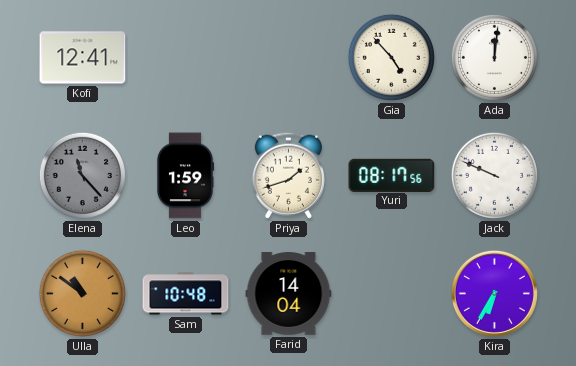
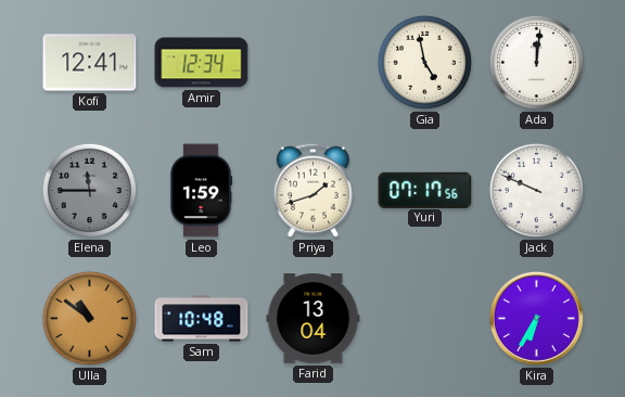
Amir: none -> 12:34 (202, 63)
Gia: 4:53 -> 4:58 (424, 62)
Elena: 11:23 -> 11:45 (89, 190)
Yuri: 08:17 -> 07:17 (425, 190)
Farid: 14:04 -> 13:04 (314, 319)
